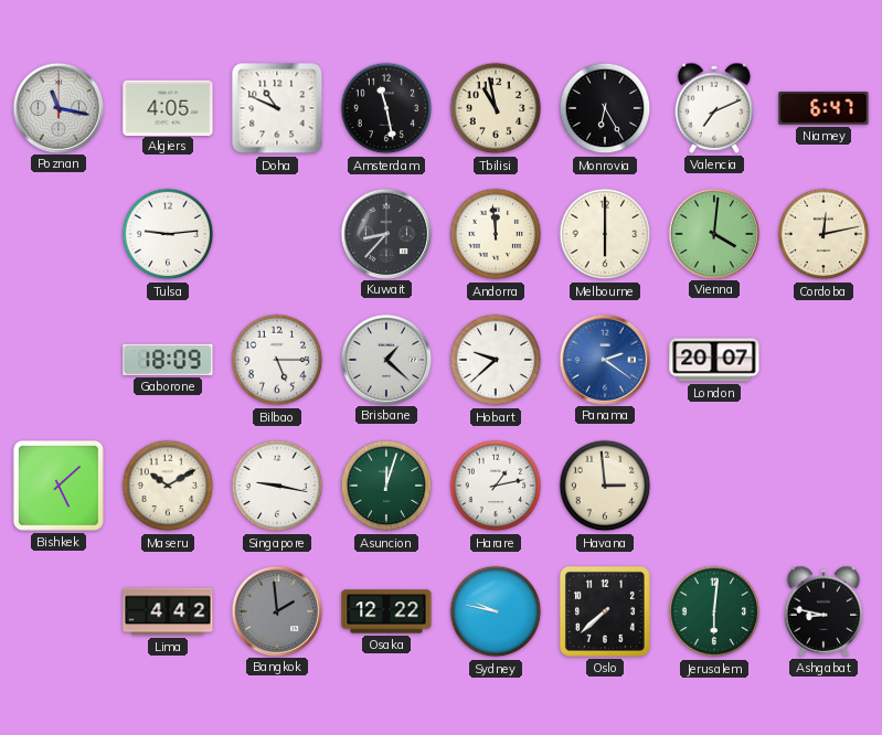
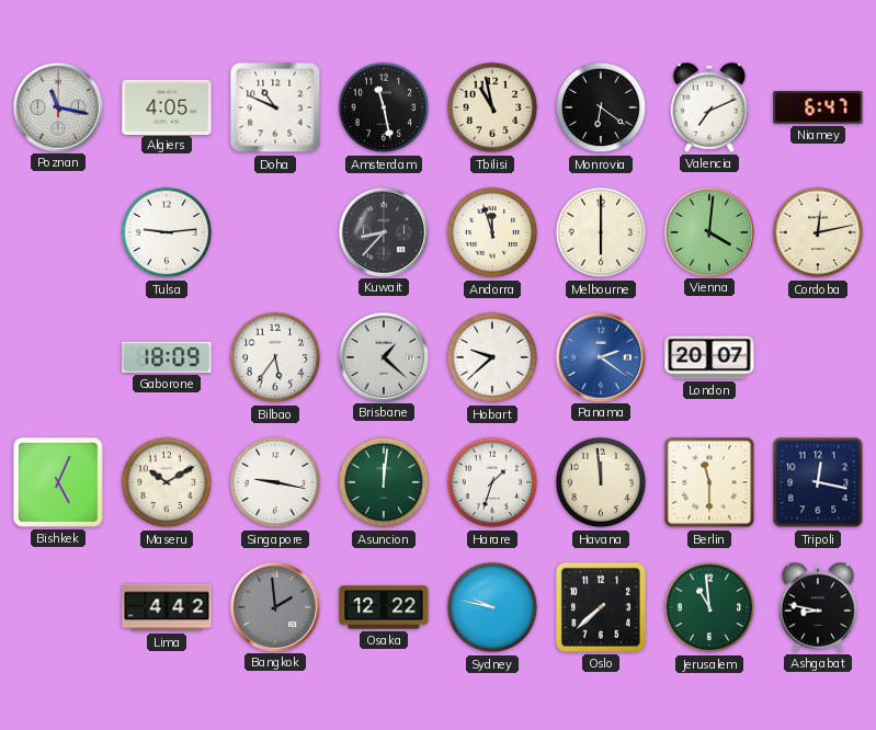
Monrovia: 6:25 -> 6:21 (601, 107)
Andorra: 11:59 -> 11:57 (492, 232)
Bilbao: 5:15 -> 5:36 (275, 357)
Bishkek: 5:08 -> 5:04 (58, 482)
Asuncion: 12:03 -> 12:01 (384, 482)
Harare: 1:13 -> 1:33 (492, 482)
Havana: 2:59 -> 11:59 (601, 482)
Berlin: none -> 11:30 (709, 482)
Tripoli: none -> 12:17 (818, 482)
Jerusalem: 6:01 -> 10:59 (709, 607)
